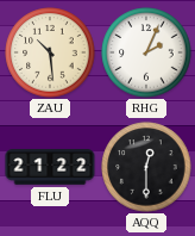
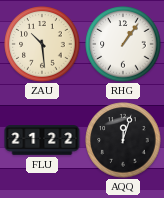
RHG: 2:04 -> 1:06 (123, 44)
AQQ: 12:30 -> 12:03 (123, 140)
